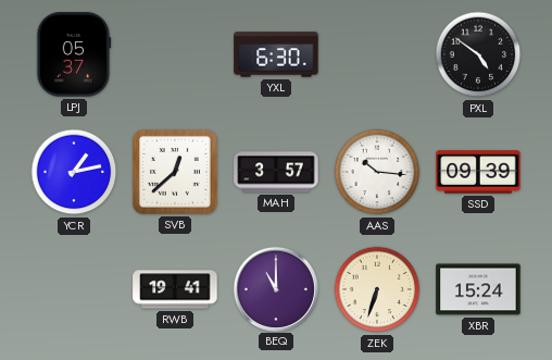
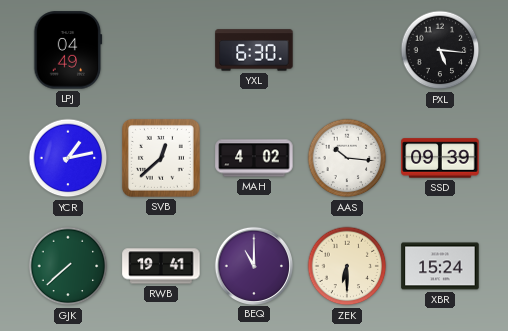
LPJ: 05:37 -> 04:49 (68, 50)
PXL: 4:51 -> 5:16 (440, 50)
MAH: 3:57 -> 4:02 (254, 158)
GJK: none -> 7:38 (68, 266)
ZEK: 6:33 -> 6:30 (347, 266)
